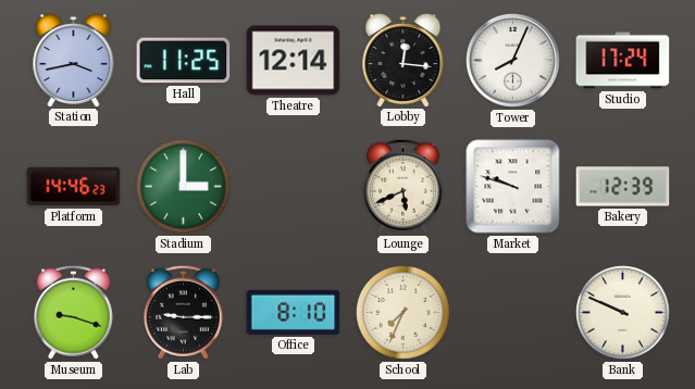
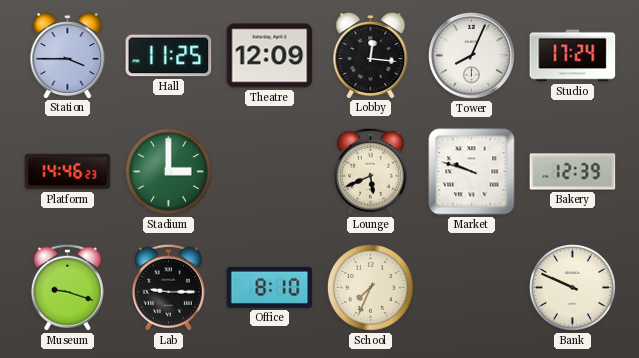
Station: 3:43 -> 3:45 (68, 56)
Theatre: 12:14 -> 12:09 (270, 56)
